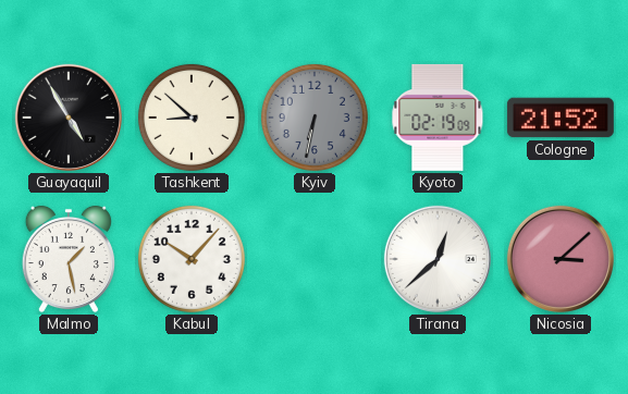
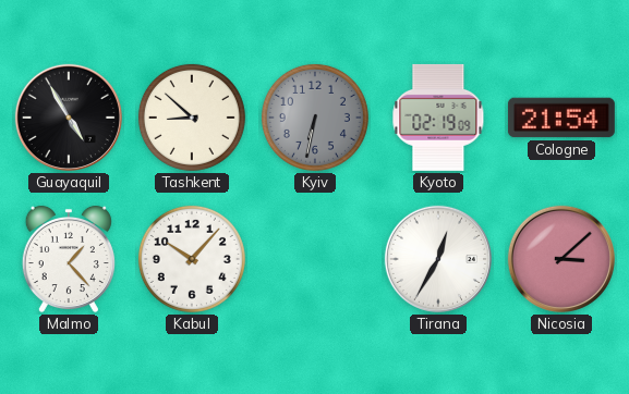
Cologne: 21:52 -> 21:54 (561, 118)
Malmo: 1:28 -> 1:23 (69, 259)
Tirana: 12:38 -> 12:35 (438, 259)
